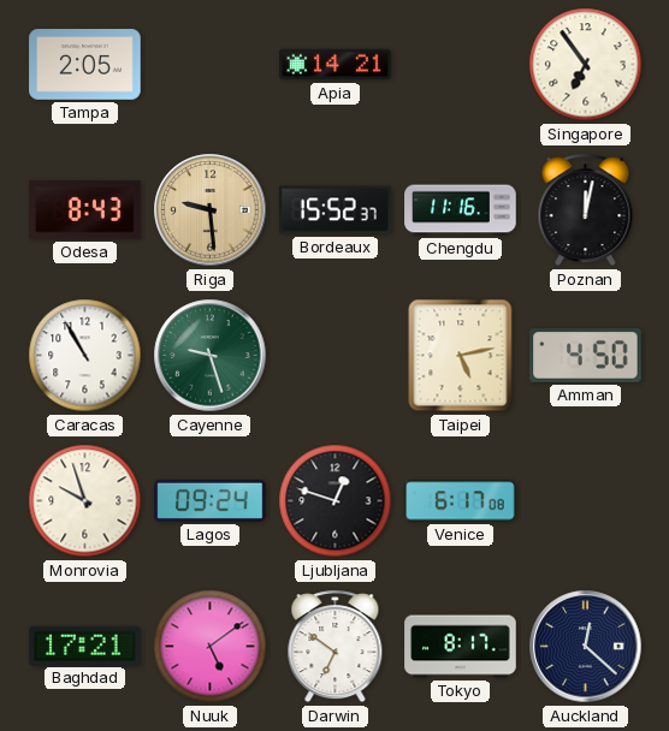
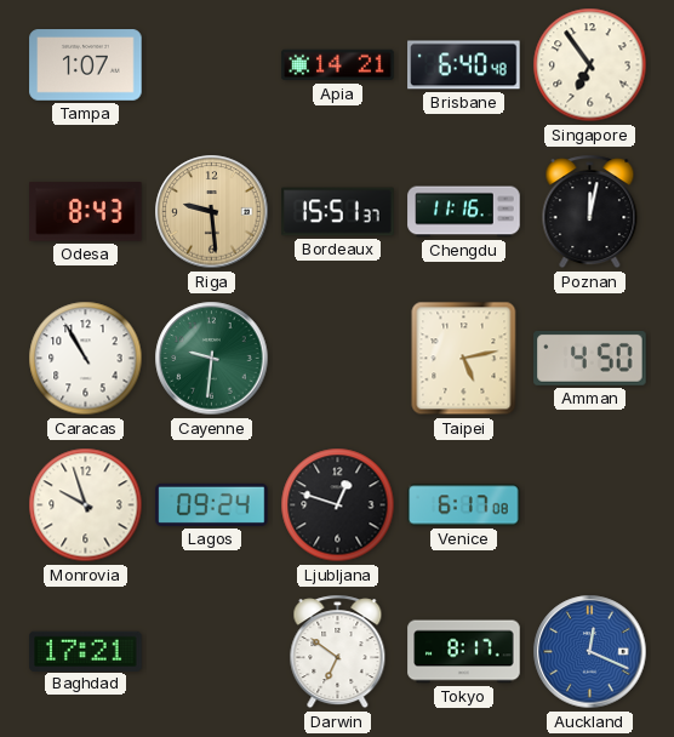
Tampa: 2:05 -> 1:07 (86, 65)
Brisbane: none -> 6:40 (464, 65)
Bordeaux: 15:52 -> 15:51 (338, 212)
Cayenne: 9:27 -> 9:31 (212, 359)
Nuuk: 5:09 -> none (211, 647)
Auckland: 12:22 -> 12:19 (590, 652)
Auckland dial: navy -> blue (590, 652)
